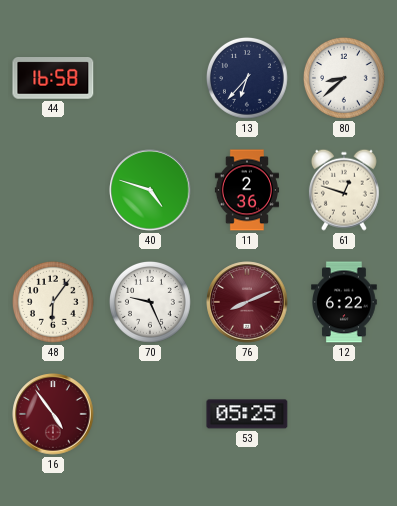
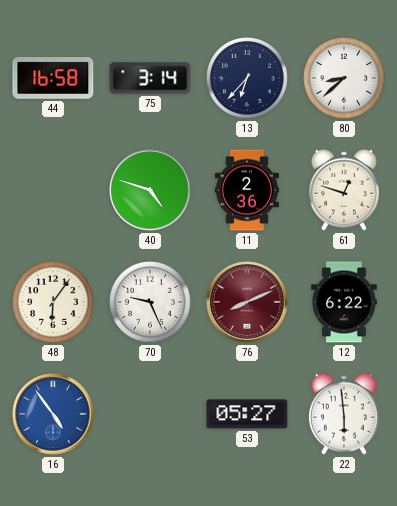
75: none -> 3:14 (150, 78)
16 dial: burgundy -> blue (53, 414)
53: 05:25 -> 05:27 (247, 414)
22: none -> 5:59 (344, 414)
